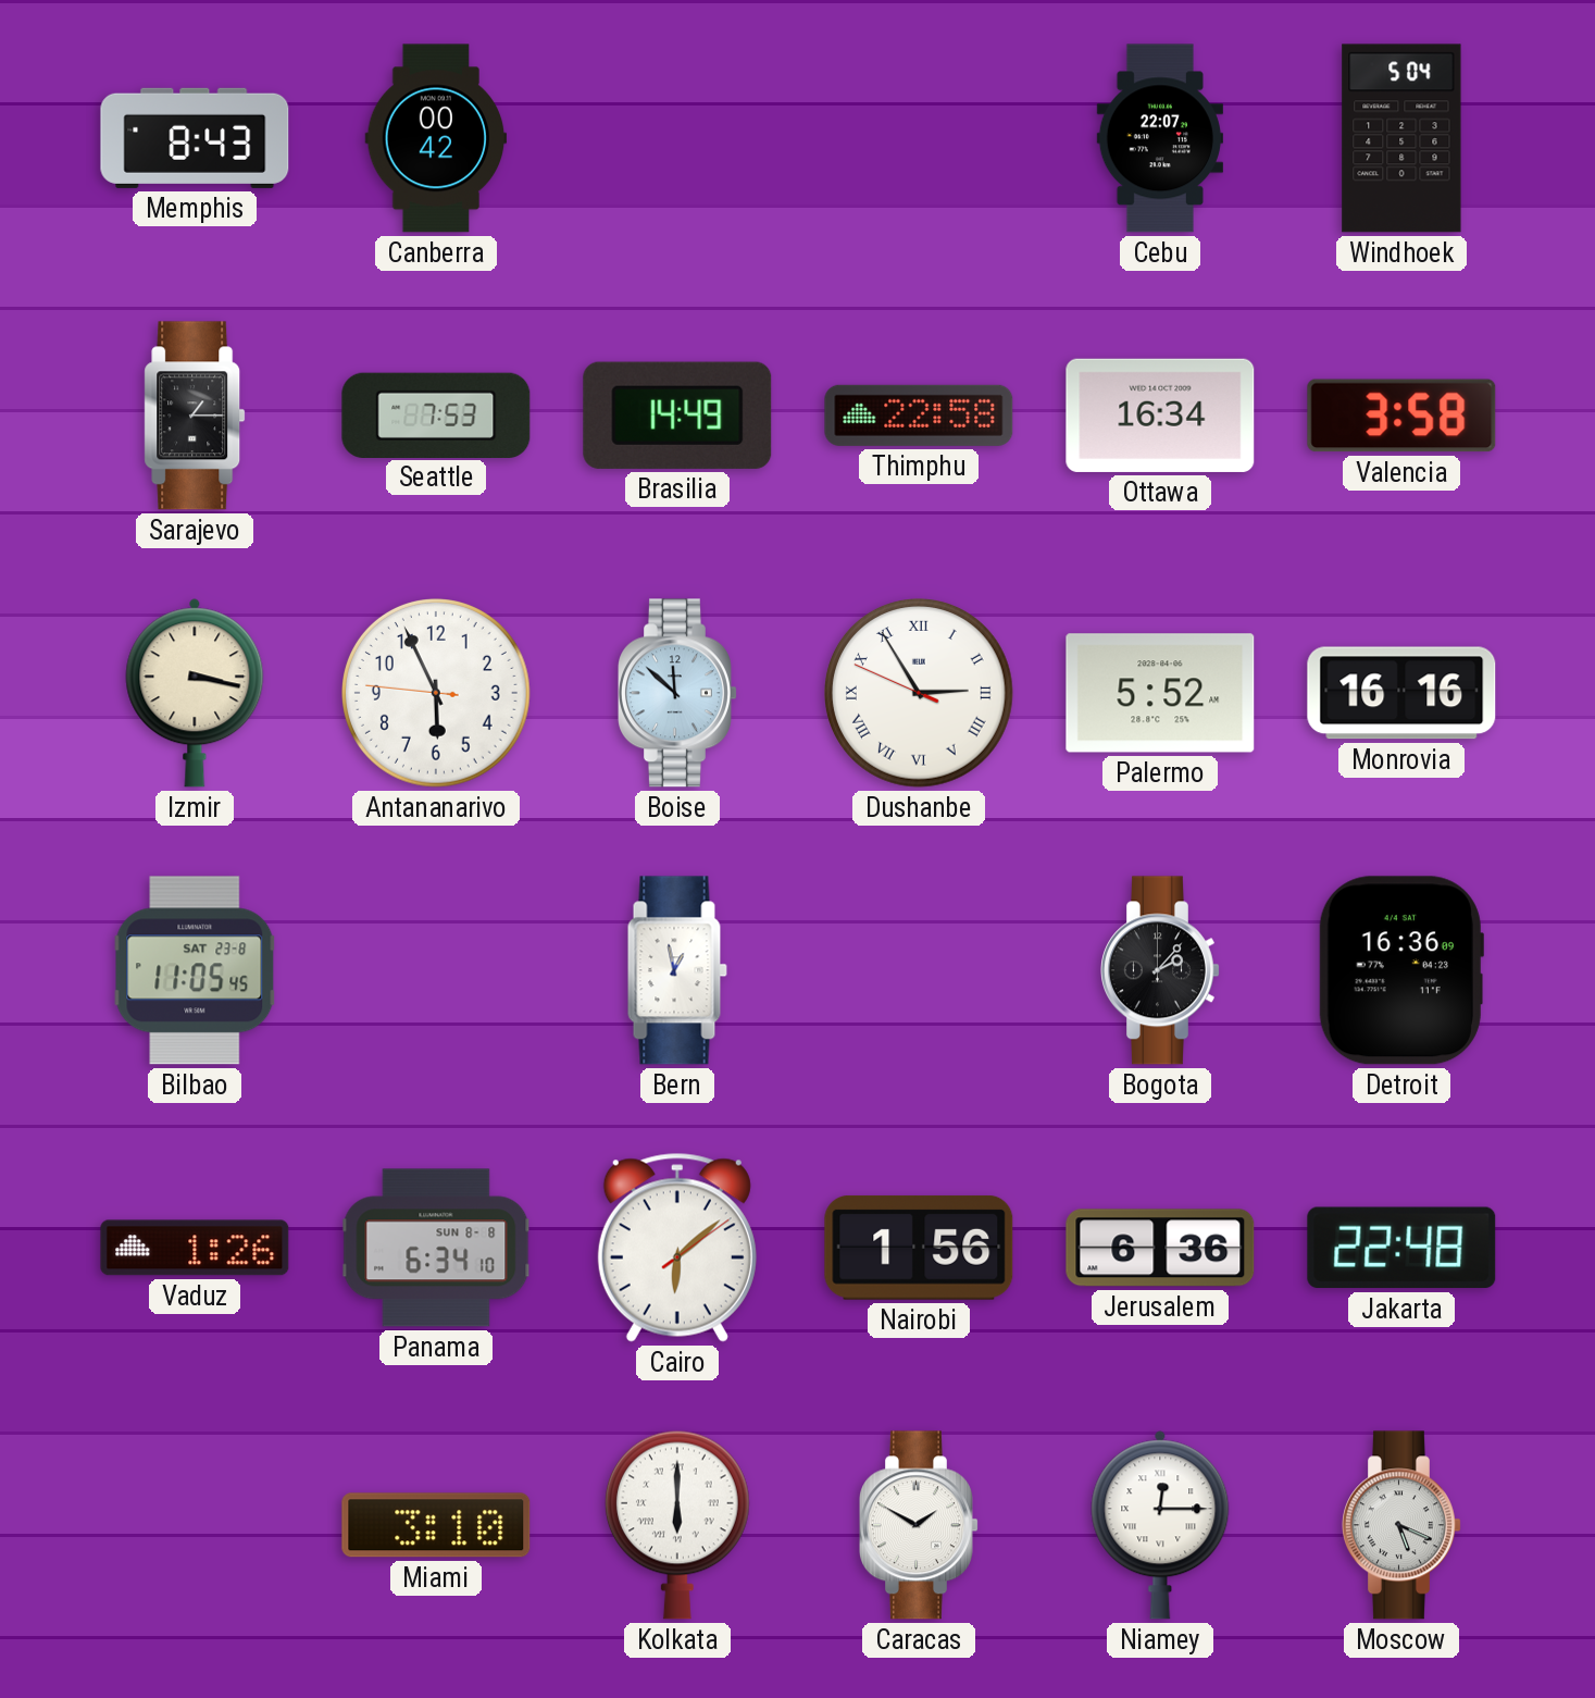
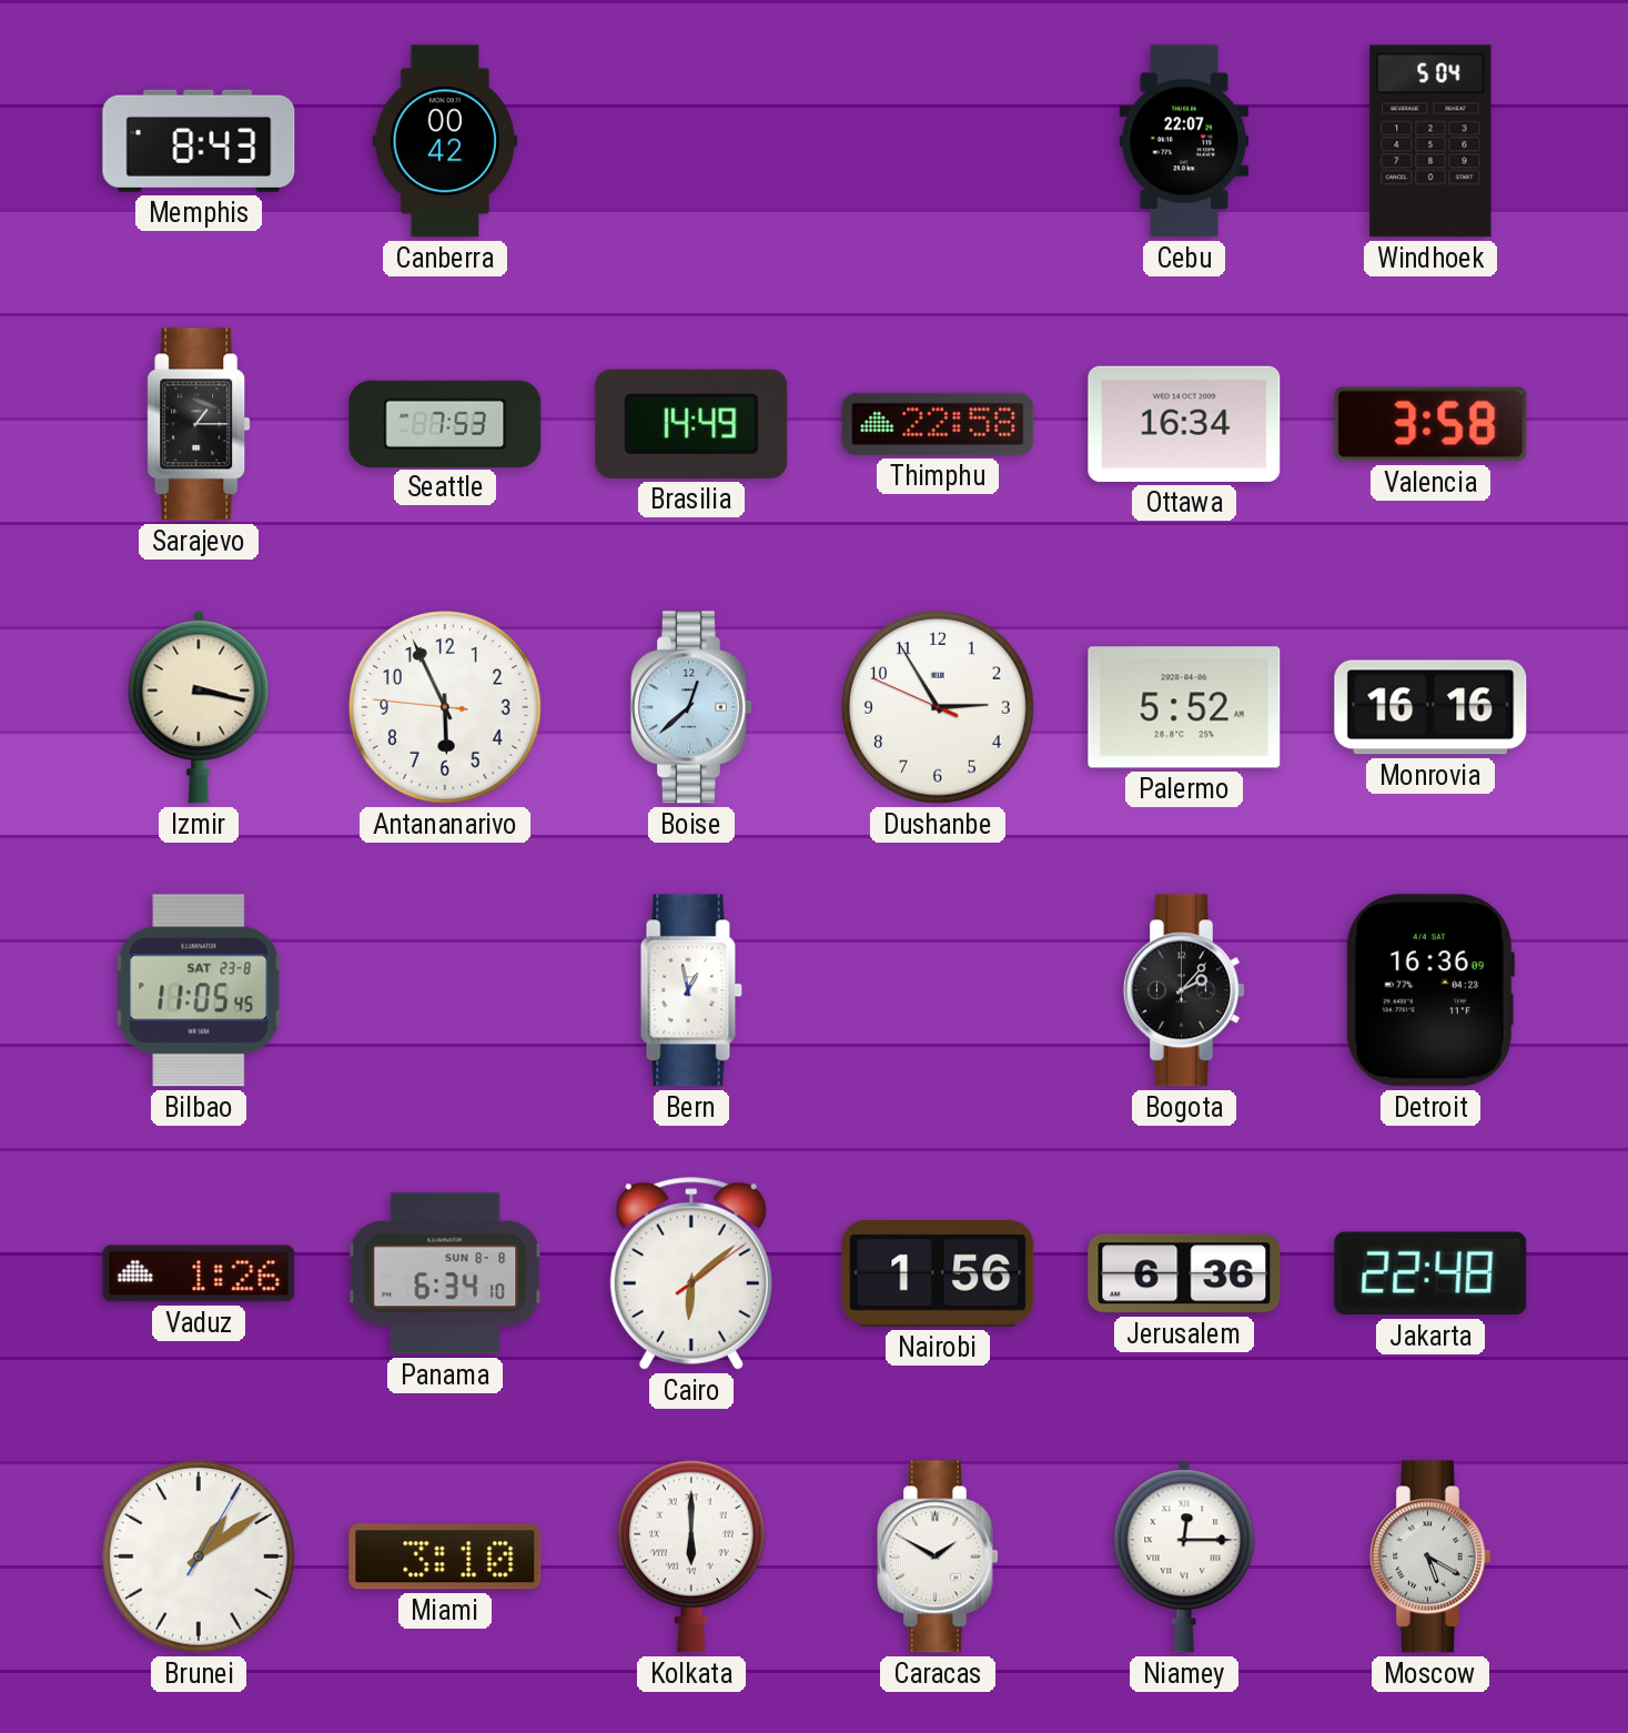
Boise: 11:52 -> 12:38 (692, 707)
Dushanbe numerals: Roman -> Arabic (939, 708)
Brunei: none -> 1:09 (200, 1558)
Moscow: 5:19 -> 5:20 (1432, 1556)
